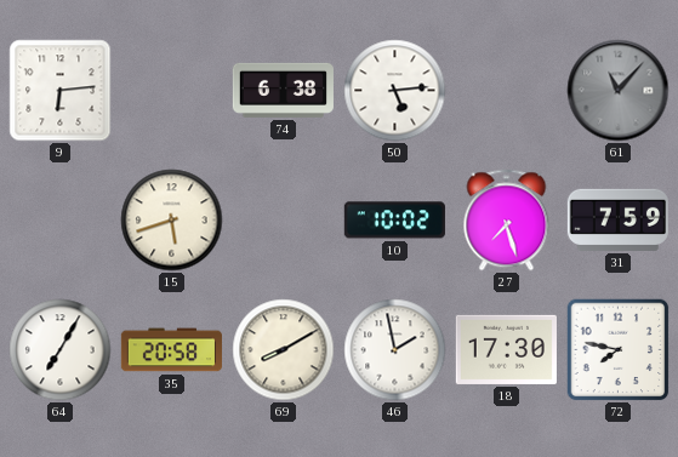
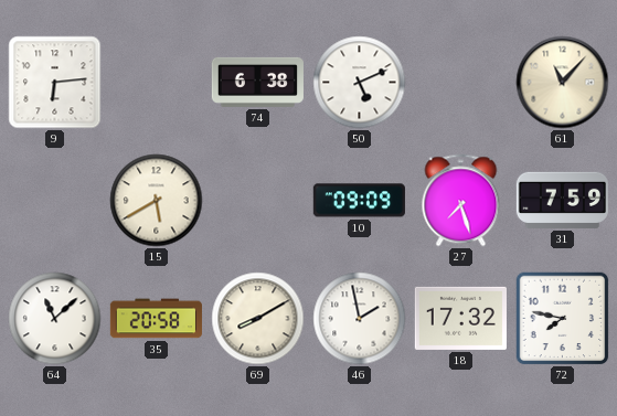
50: 5:14 -> 5:11 (360, 83)
61 dial: grey -> cream (563, 83)
15: 5:42 -> 5:40 (157, 201)
10: 10:02 -> 09:09 (359, 201)
64: 7:05 -> 11:08 (55, 319)
18: 17:30 -> 17:32 (460, 318)
